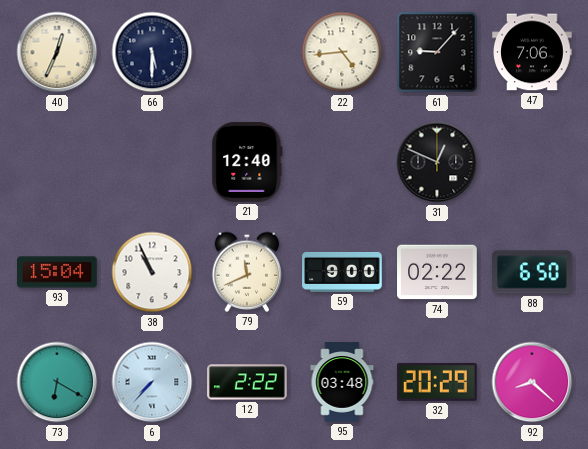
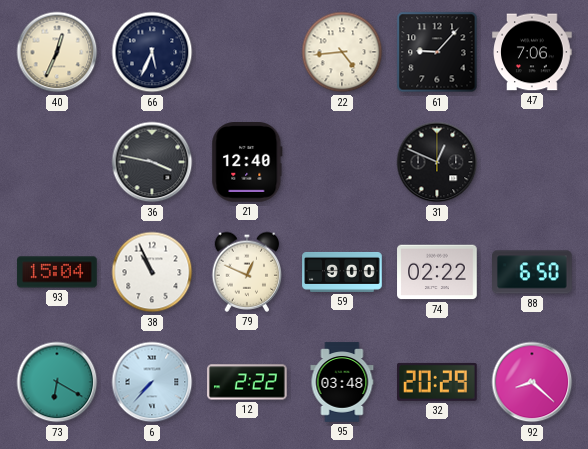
66: 5:30 -> 5:34 (152, 52)
36: none -> 3:47 (152, 162)
79: 11:41 -> 12:49 (247, 272)
